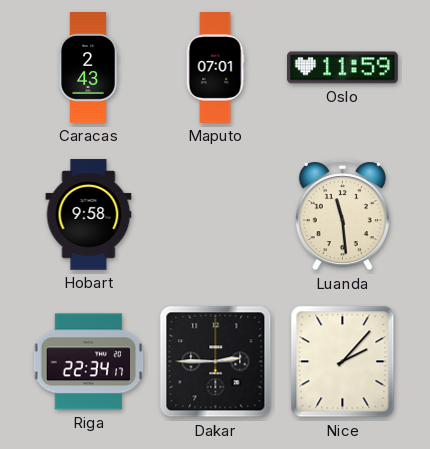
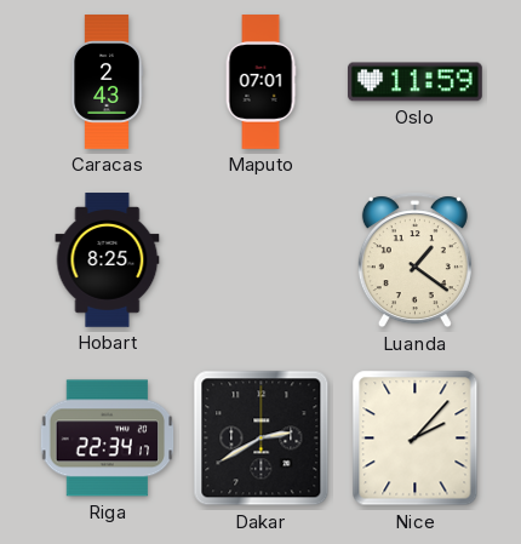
Hobart: 9:58 -> 8:25 (108, 260)
Luanda: 11:29 -> 1:21 (414, 260)
Dakar: 2:45 -> 2:40 (262, 439)
